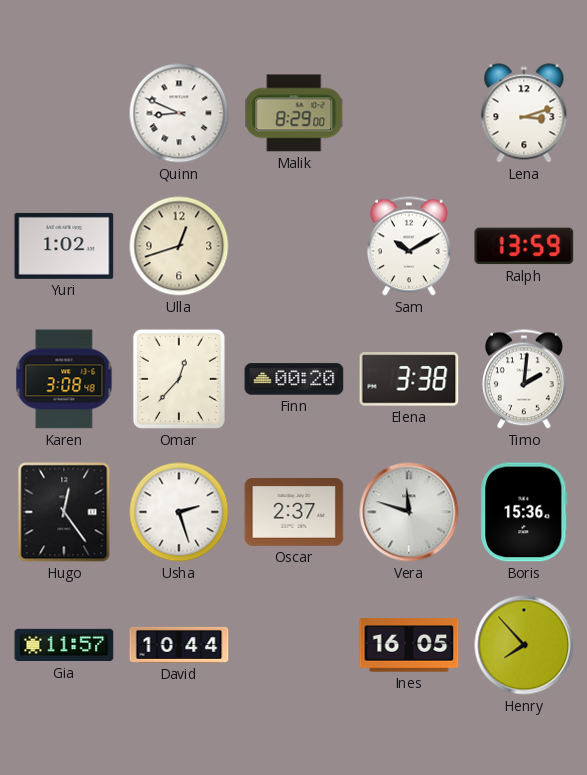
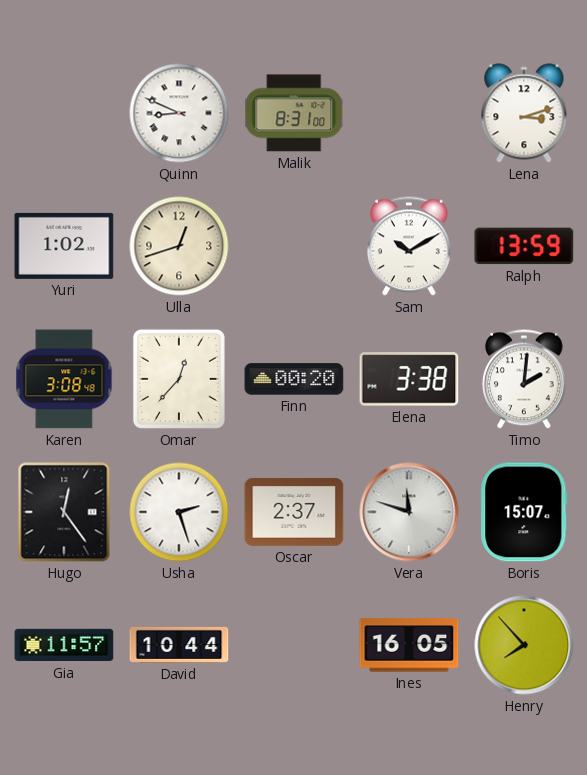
Malik: 8:29 -> 8:31 (294, 113)
Boris: 15:36 -> 15:07 (524, 512)
